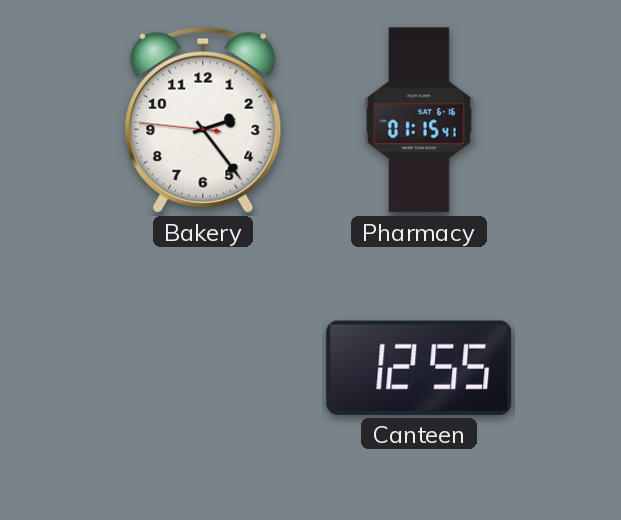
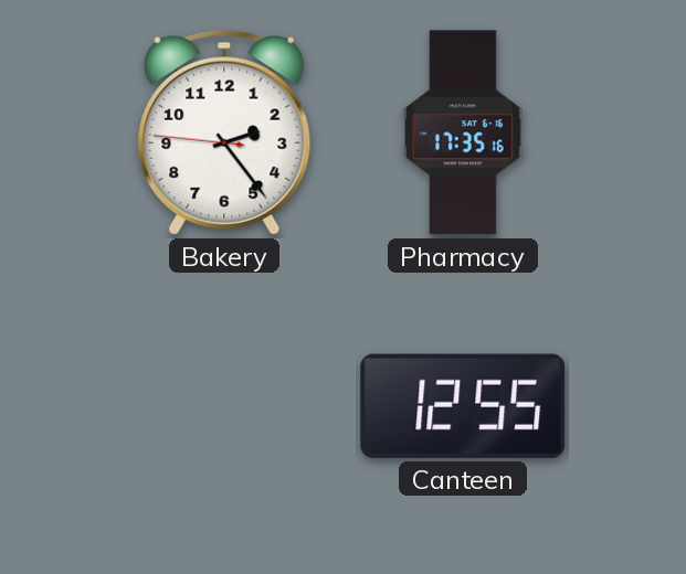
Pharmacy: 01:15 -> 17:35 (463, 132)
